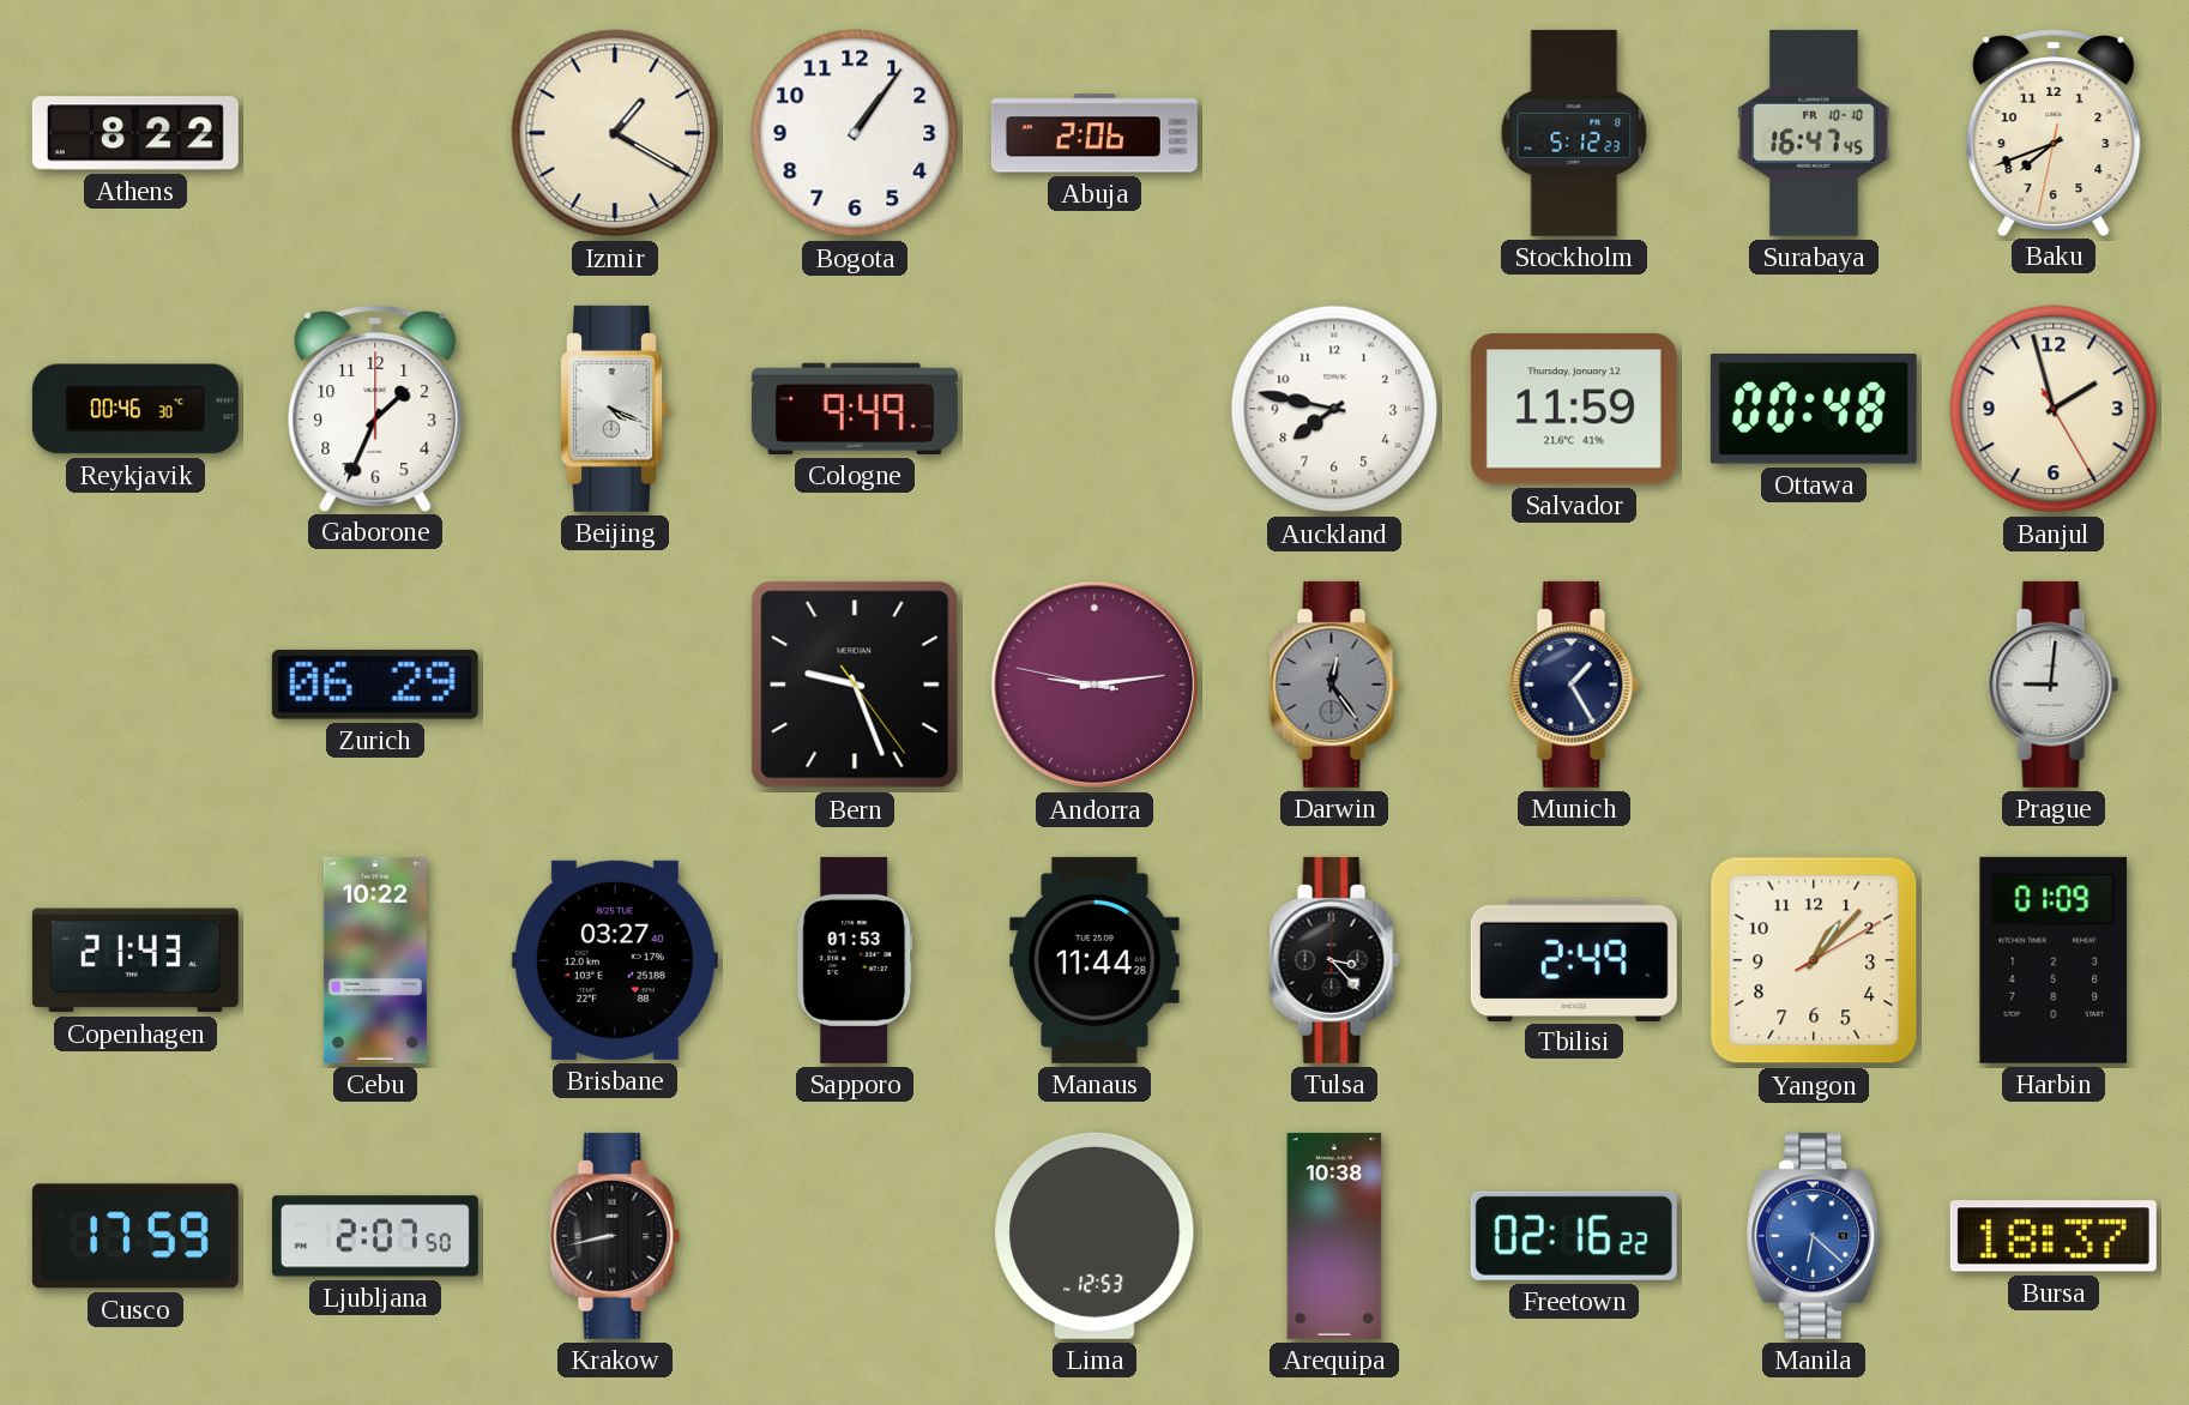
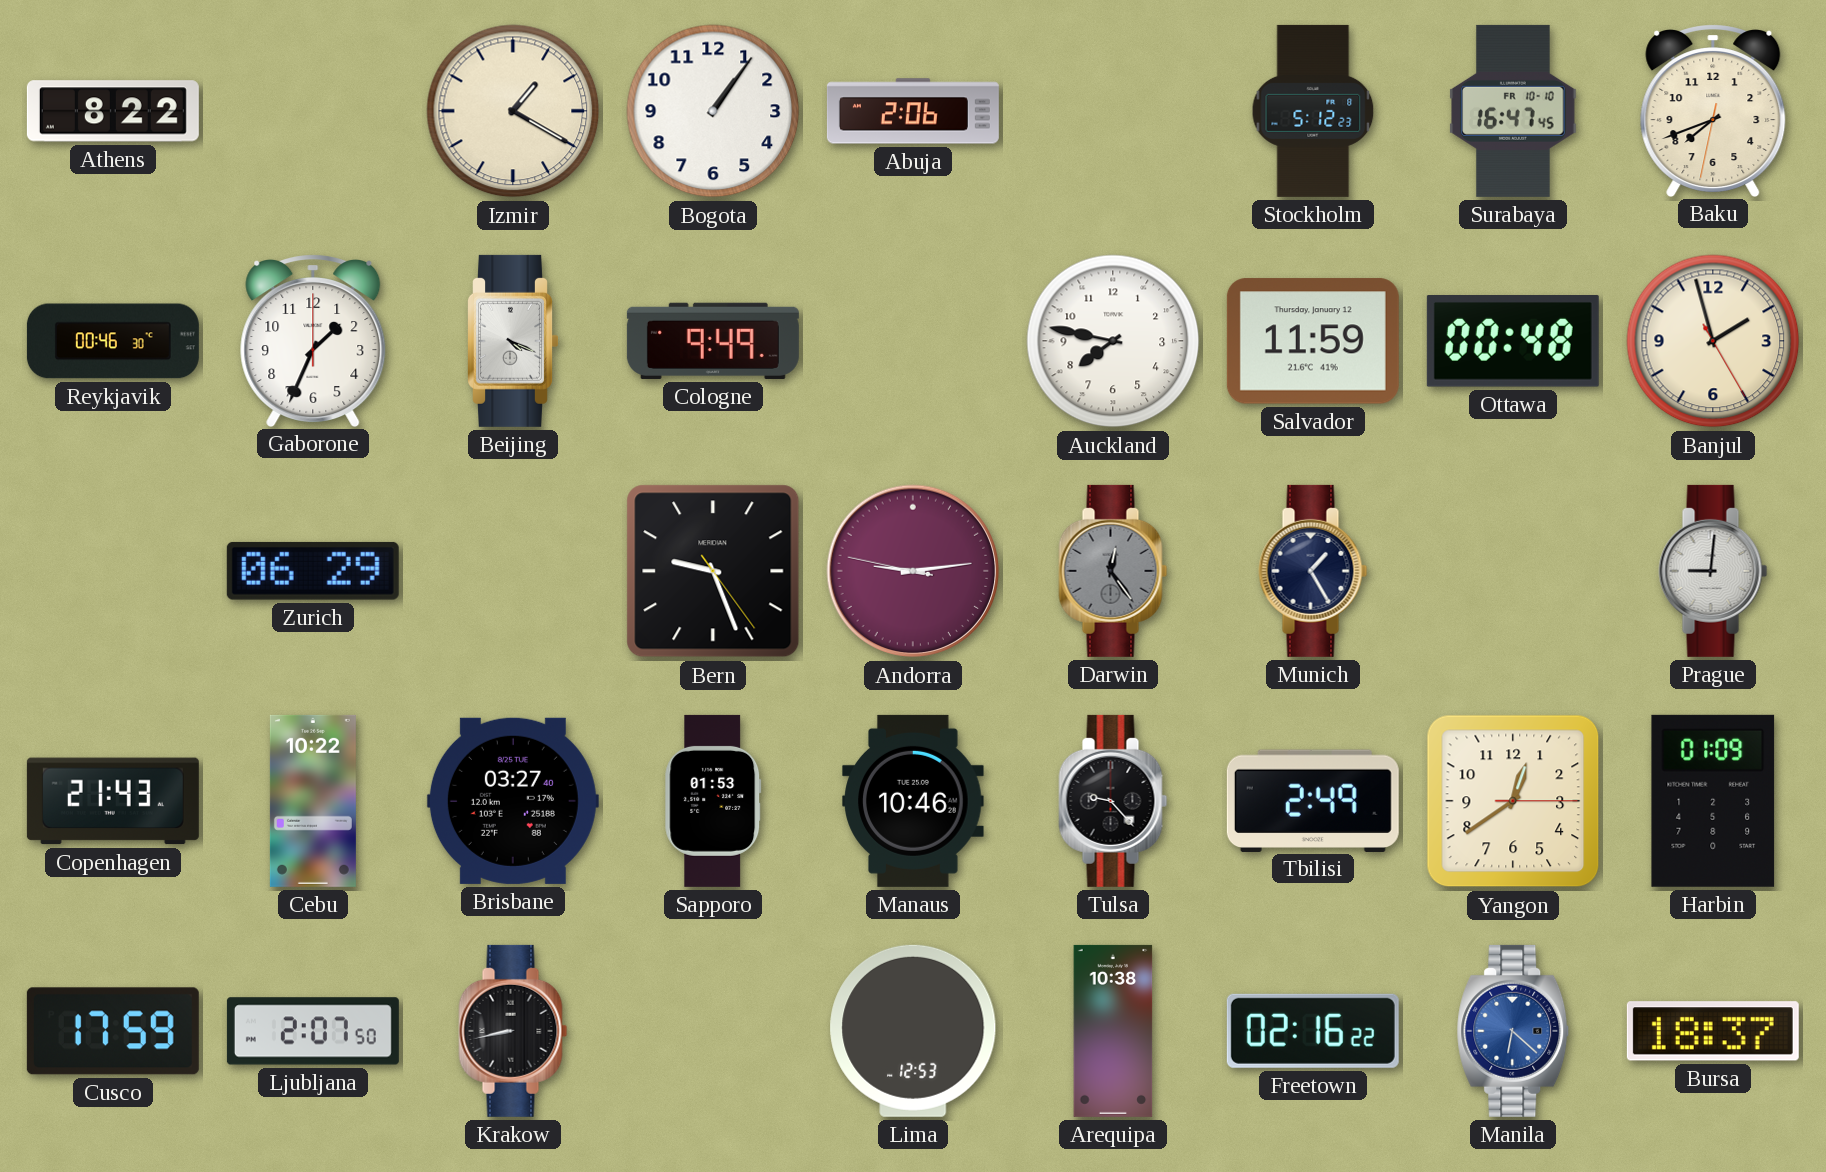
Manaus: 11:44 -> 10:46 (913, 801)
Tulsa: 3:23 -> 9:23 (1113, 801)
Yangon: 1:07 -> 12:39 (1513, 801)
